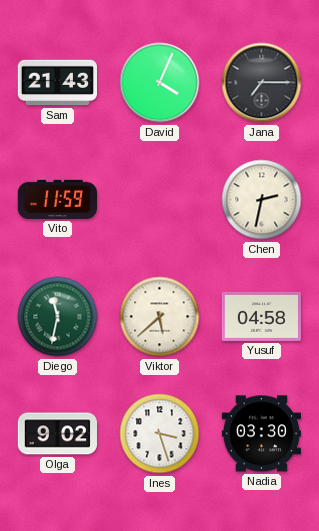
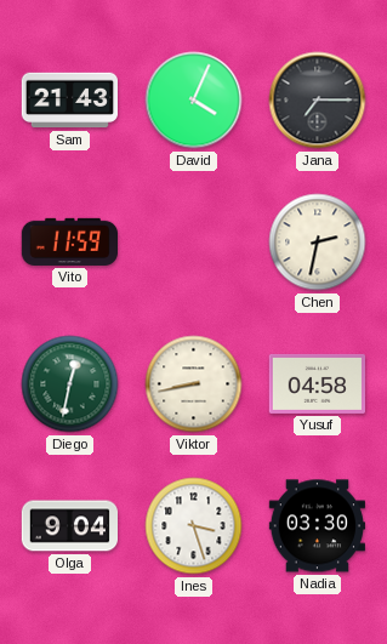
Diego: 11:32 -> 12:32 (70, 384)
Viktor: 5:38 -> 8:43 (194, 384)
Olga: 9:02 -> 9:04 (69, 526)
